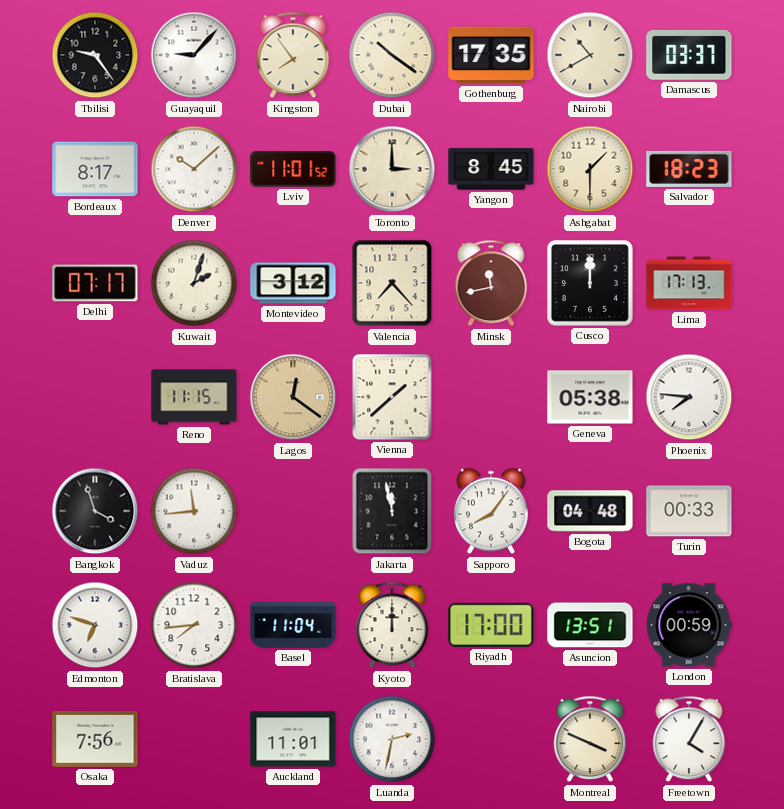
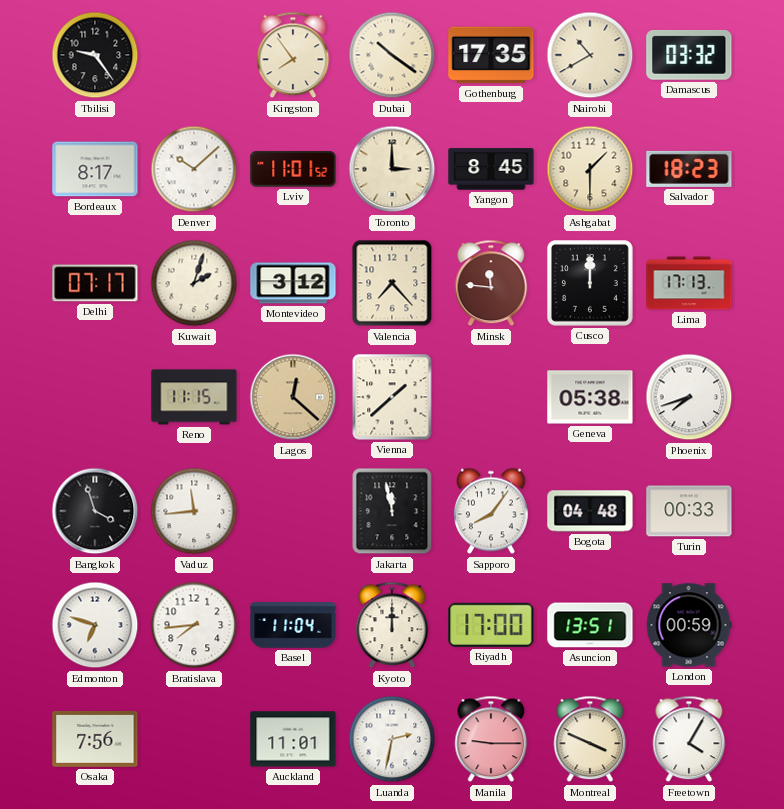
Guayaquil: 9:07 -> none (194, 55)
Damascus: 03:37 -> 03:32 (689, 55)
Minsk: 11:43 -> 11:46 (491, 283)
Lagos: 12:21 -> 12:22 (293, 397)
Phoenix: 7:46 -> 7:42 (689, 397)
Manila: none -> 9:15 (491, 739)
